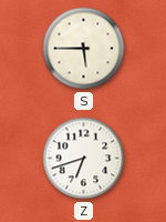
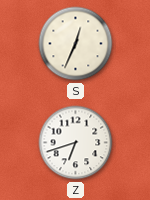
S: 5:45 -> 12:34 (76, 44)
